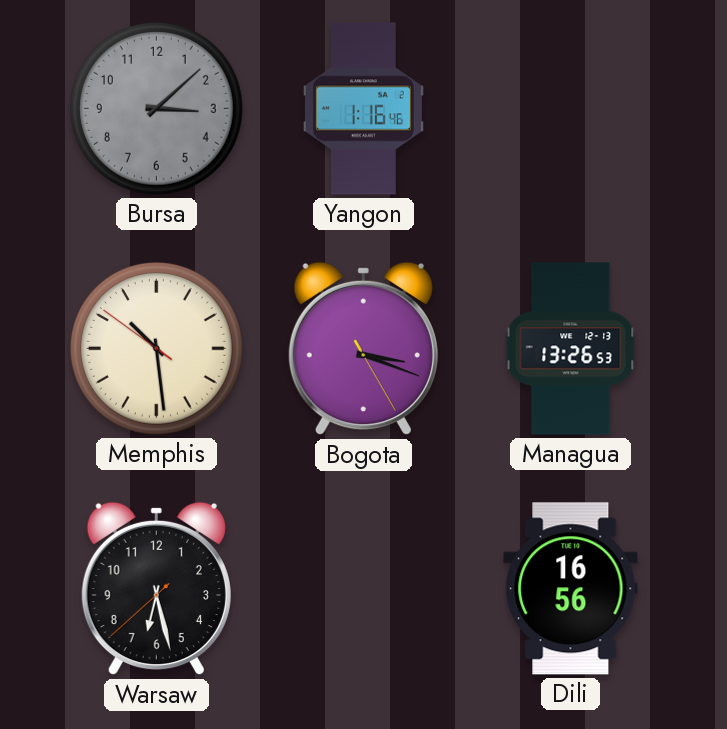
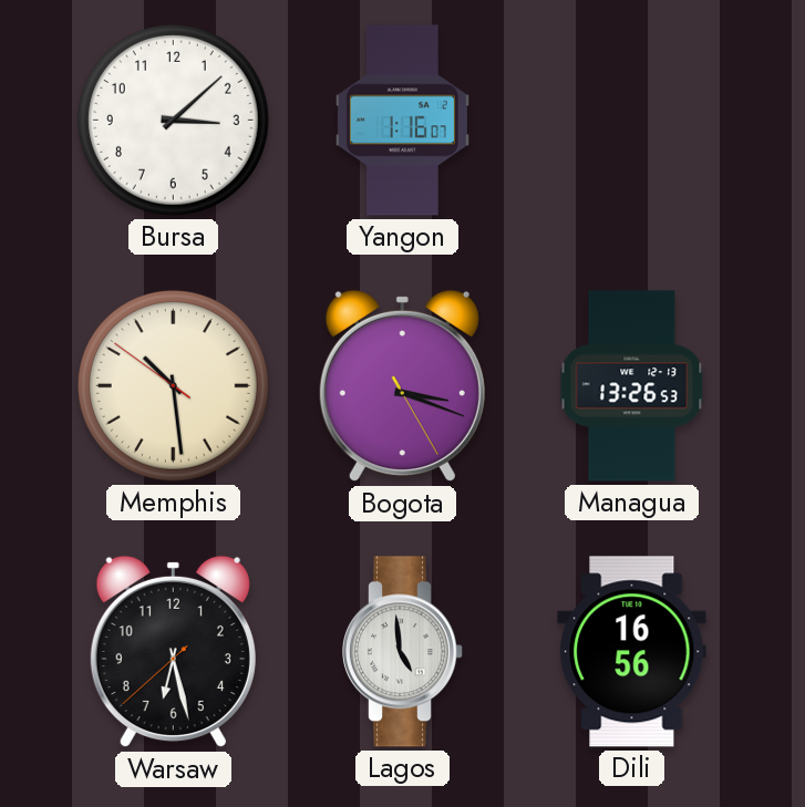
Bursa dial: grey -> white (173, 120)
Yangon: 1:16:46 -> 1:16:07 (402, 121)
Lagos: none -> 4:59 (402, 652)
